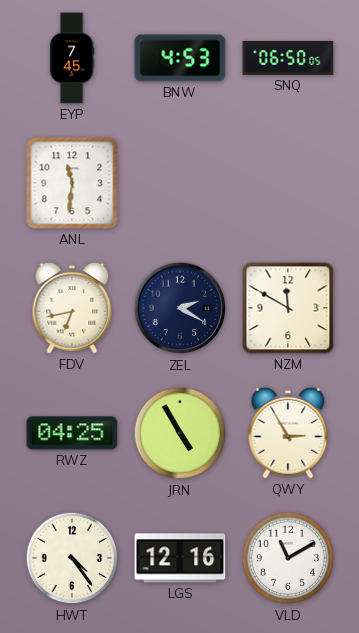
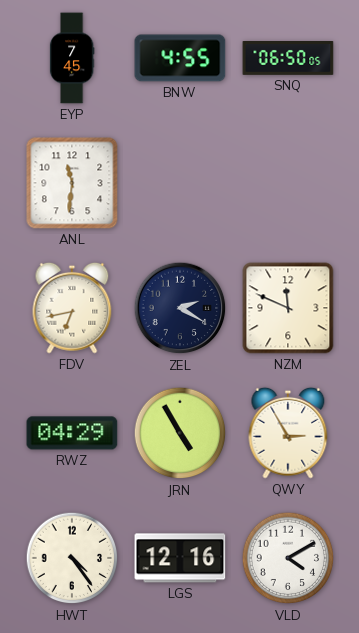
BNW: 4:53 -> 4:55 (180, 58)
NZM: 11:50 -> 11:49 (288, 308)
RWZ: 04:25 -> 04:29 (72, 433)
VLD: 11:10 -> 4:10 (288, 558)
